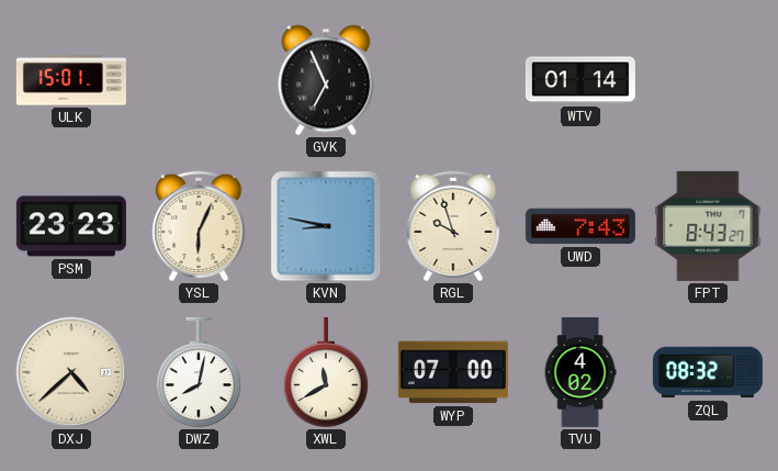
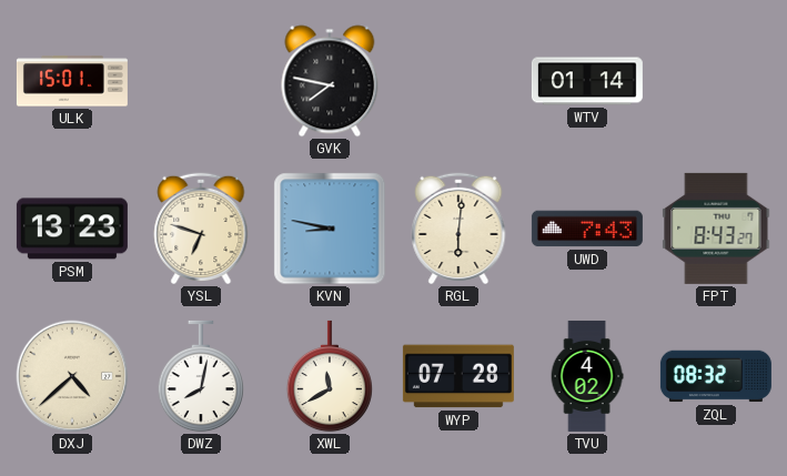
GVK: 6:56 -> 7:47 (330, 81)
PSM: 23:23 -> 13:23 (72, 229)
YSL: 6:04 -> 6:48 (201, 229)
RGL: 9:57 -> 6:01 (458, 229)
WYP: 07:00 -> 07:28 (458, 376)
